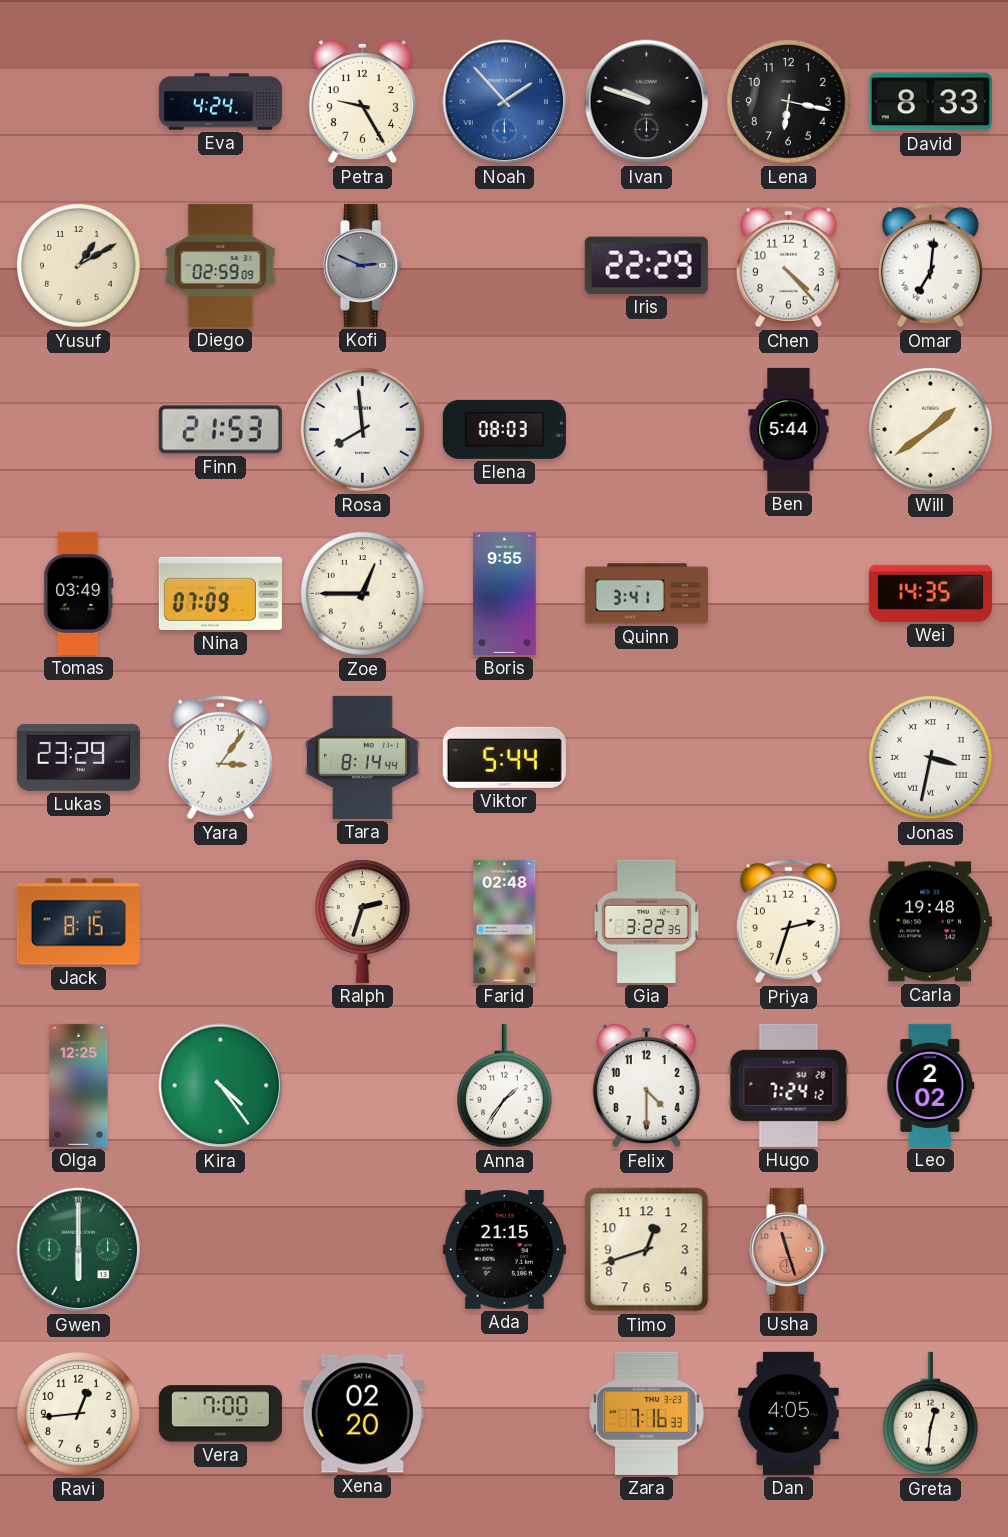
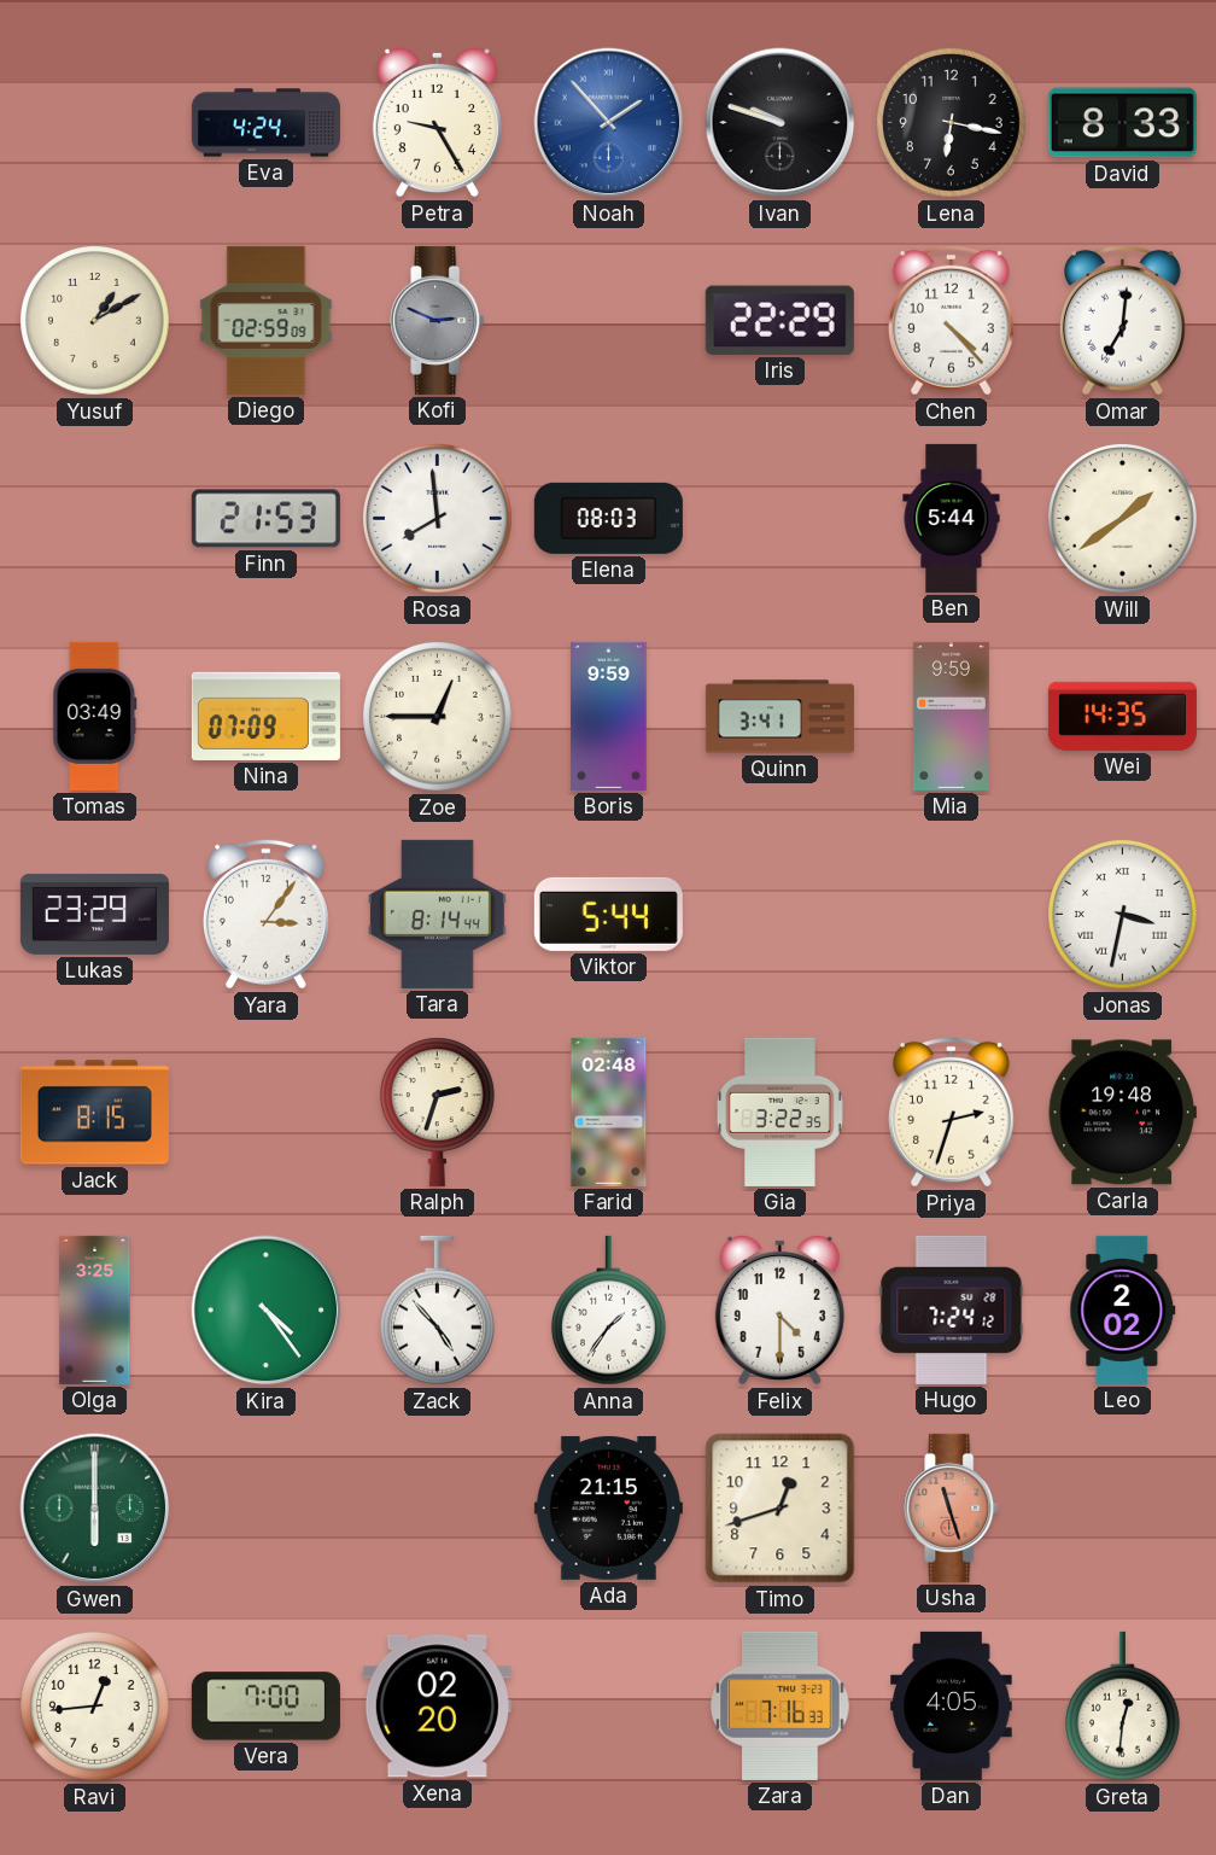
Boris: 9:55 -> 9:59 (609, 716)
Mia: none -> 9:59 (951, 716)
Olga: 12:25 -> 3:25 (95, 1309)
Zack: none -> 4:53 (437, 1311)
